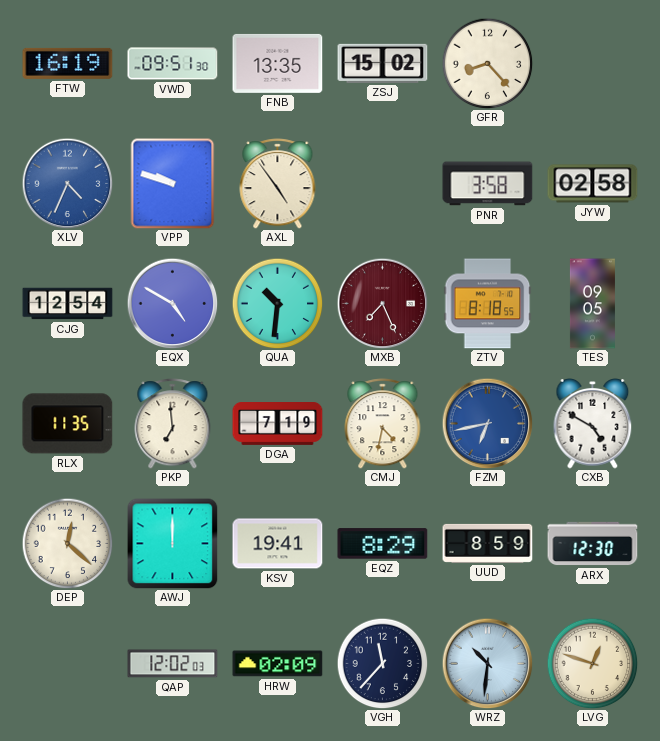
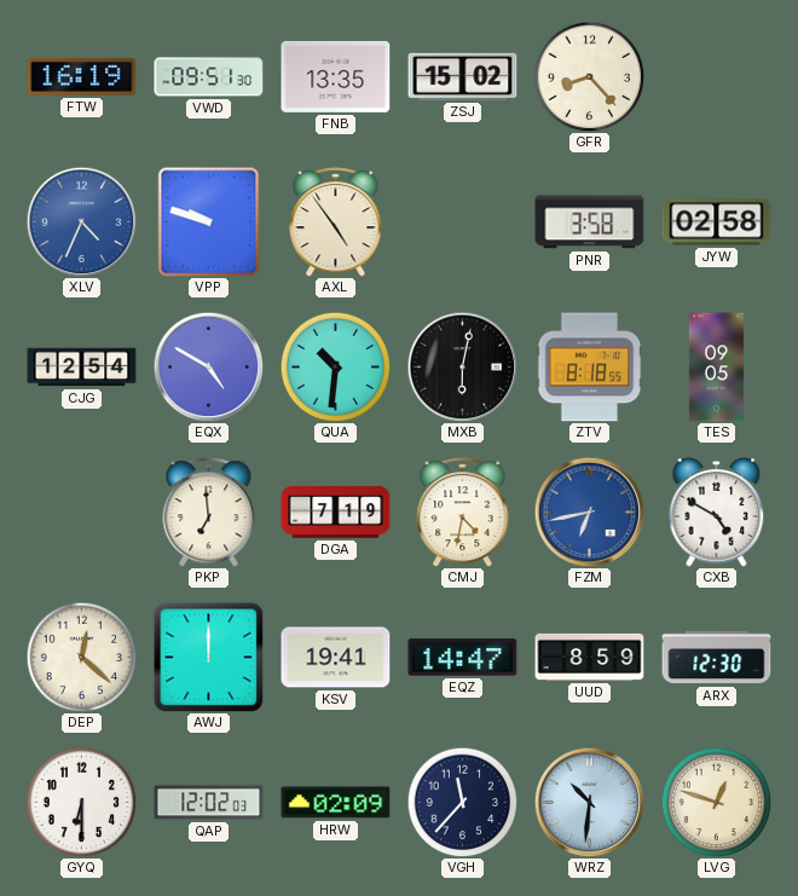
MXB: 7:26 -> 6:02 (462, 366)
MXB dial: burgundy -> black (462, 366)
RLX: 11:35 -> none (68, 424)
EQZ: 8:29 -> 14:47 (463, 658)
GYQ: none -> 6:30 (81, 802)
